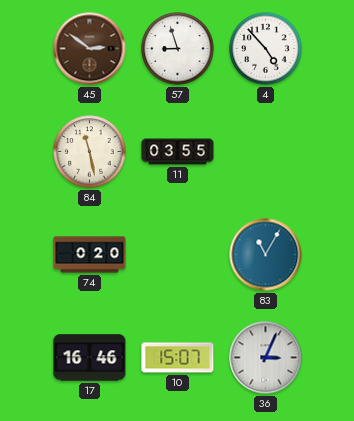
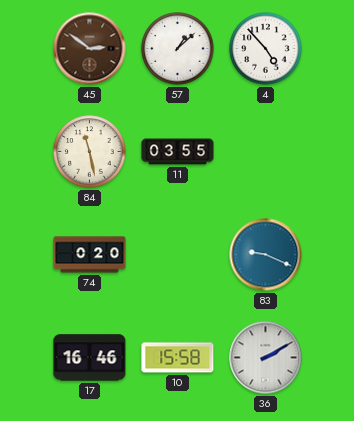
57: 8:57 -> 1:08 (178, 49)
83: 11:05 -> 9:19 (266, 255)
10: 15:07 -> 15:58 (178, 358)
36: 3:04 -> 2:10 (266, 358)
